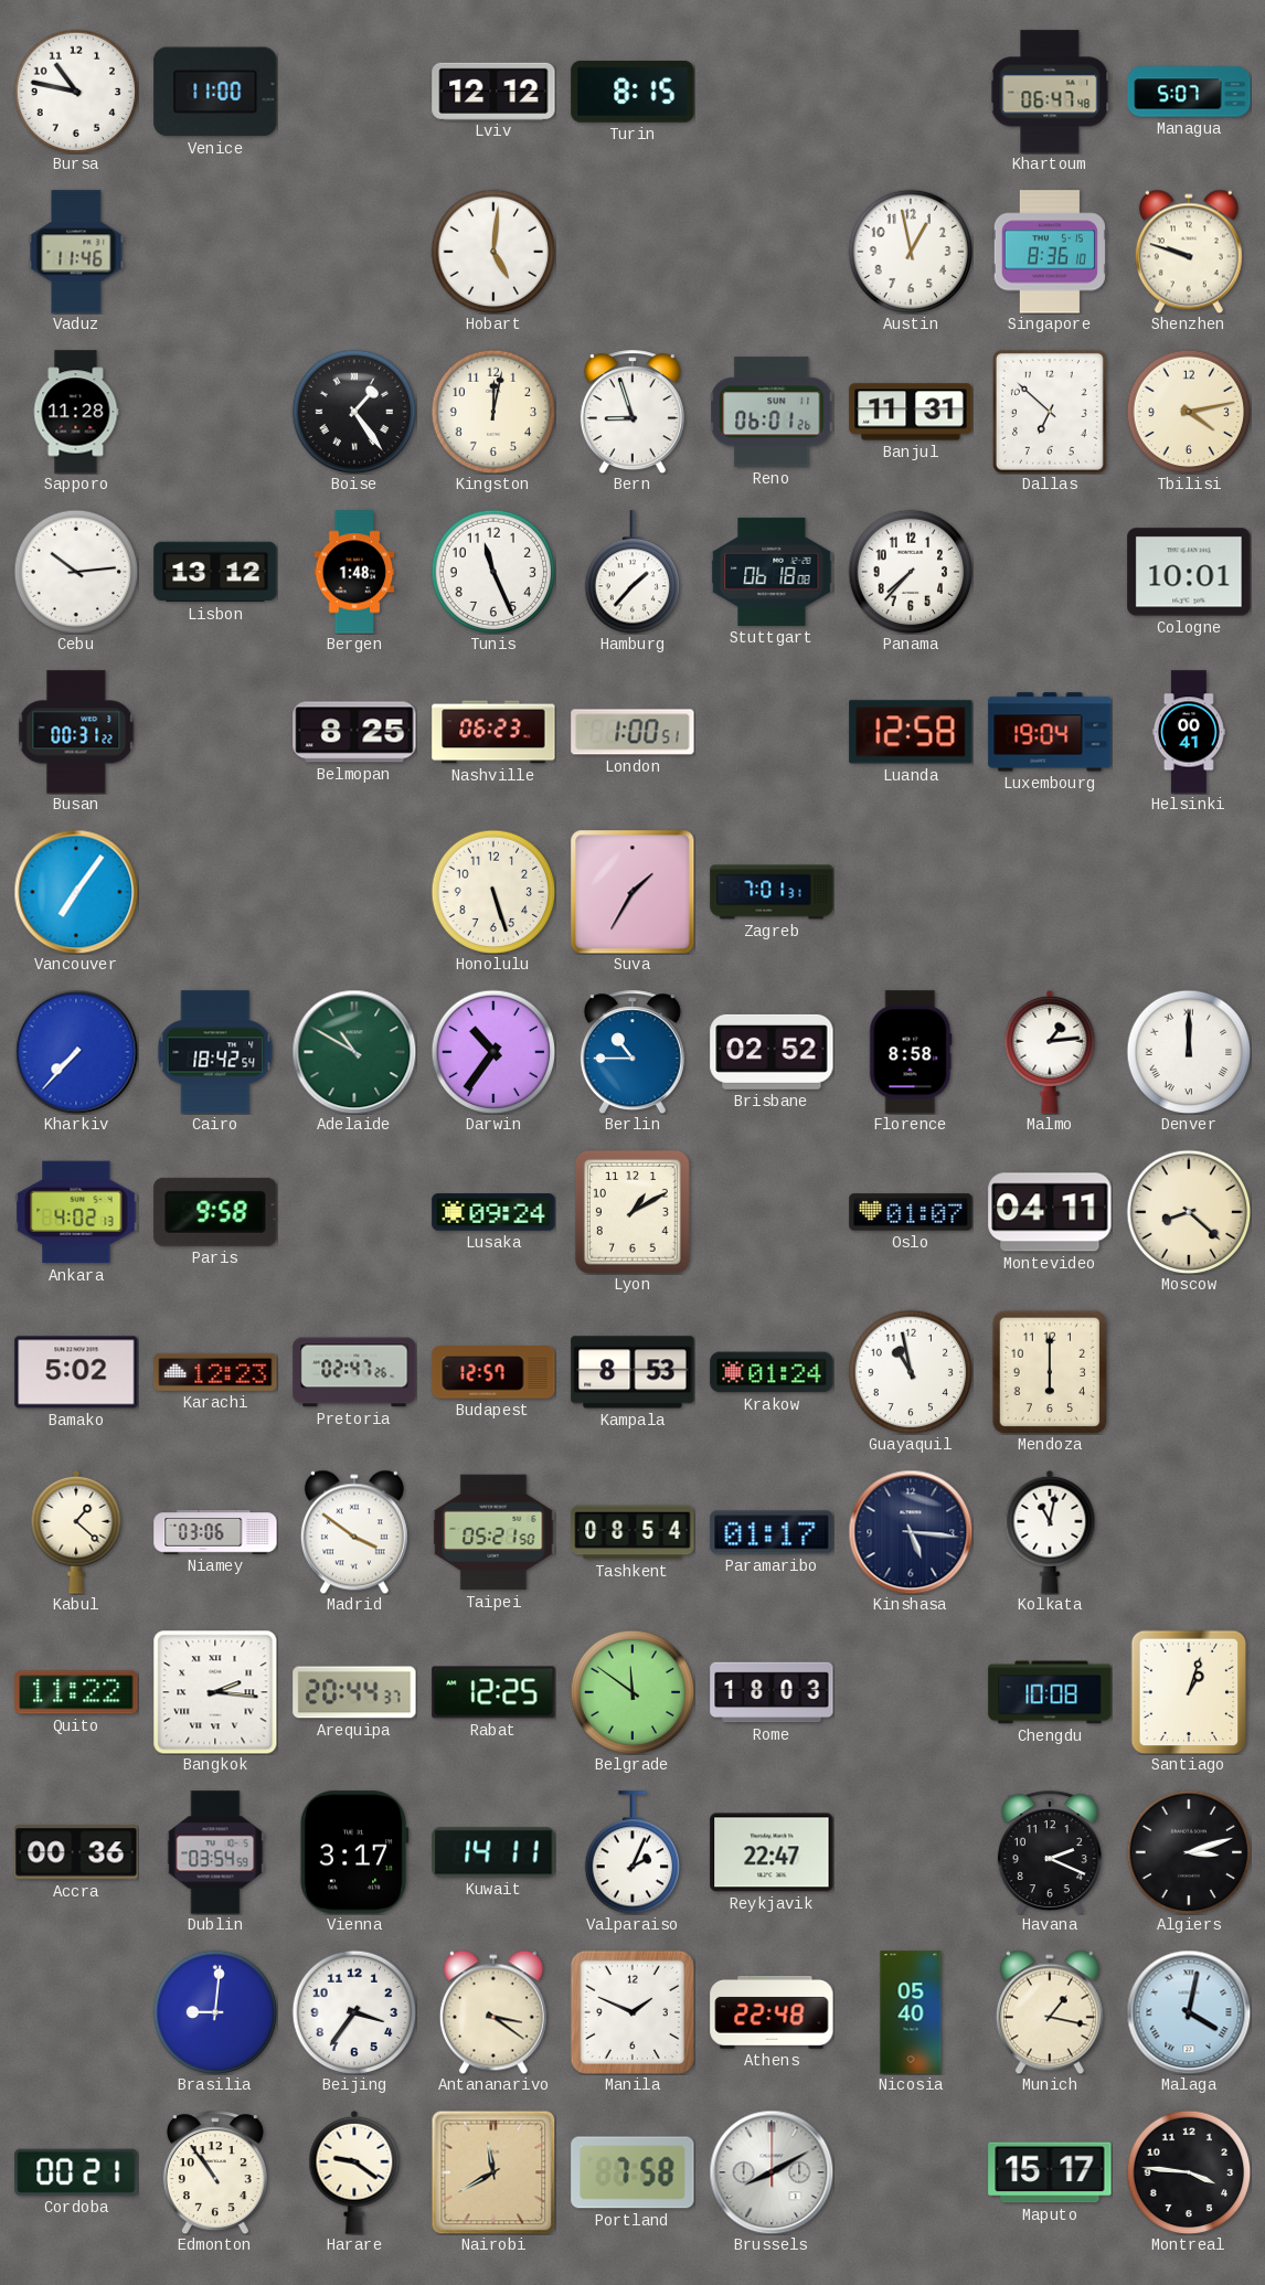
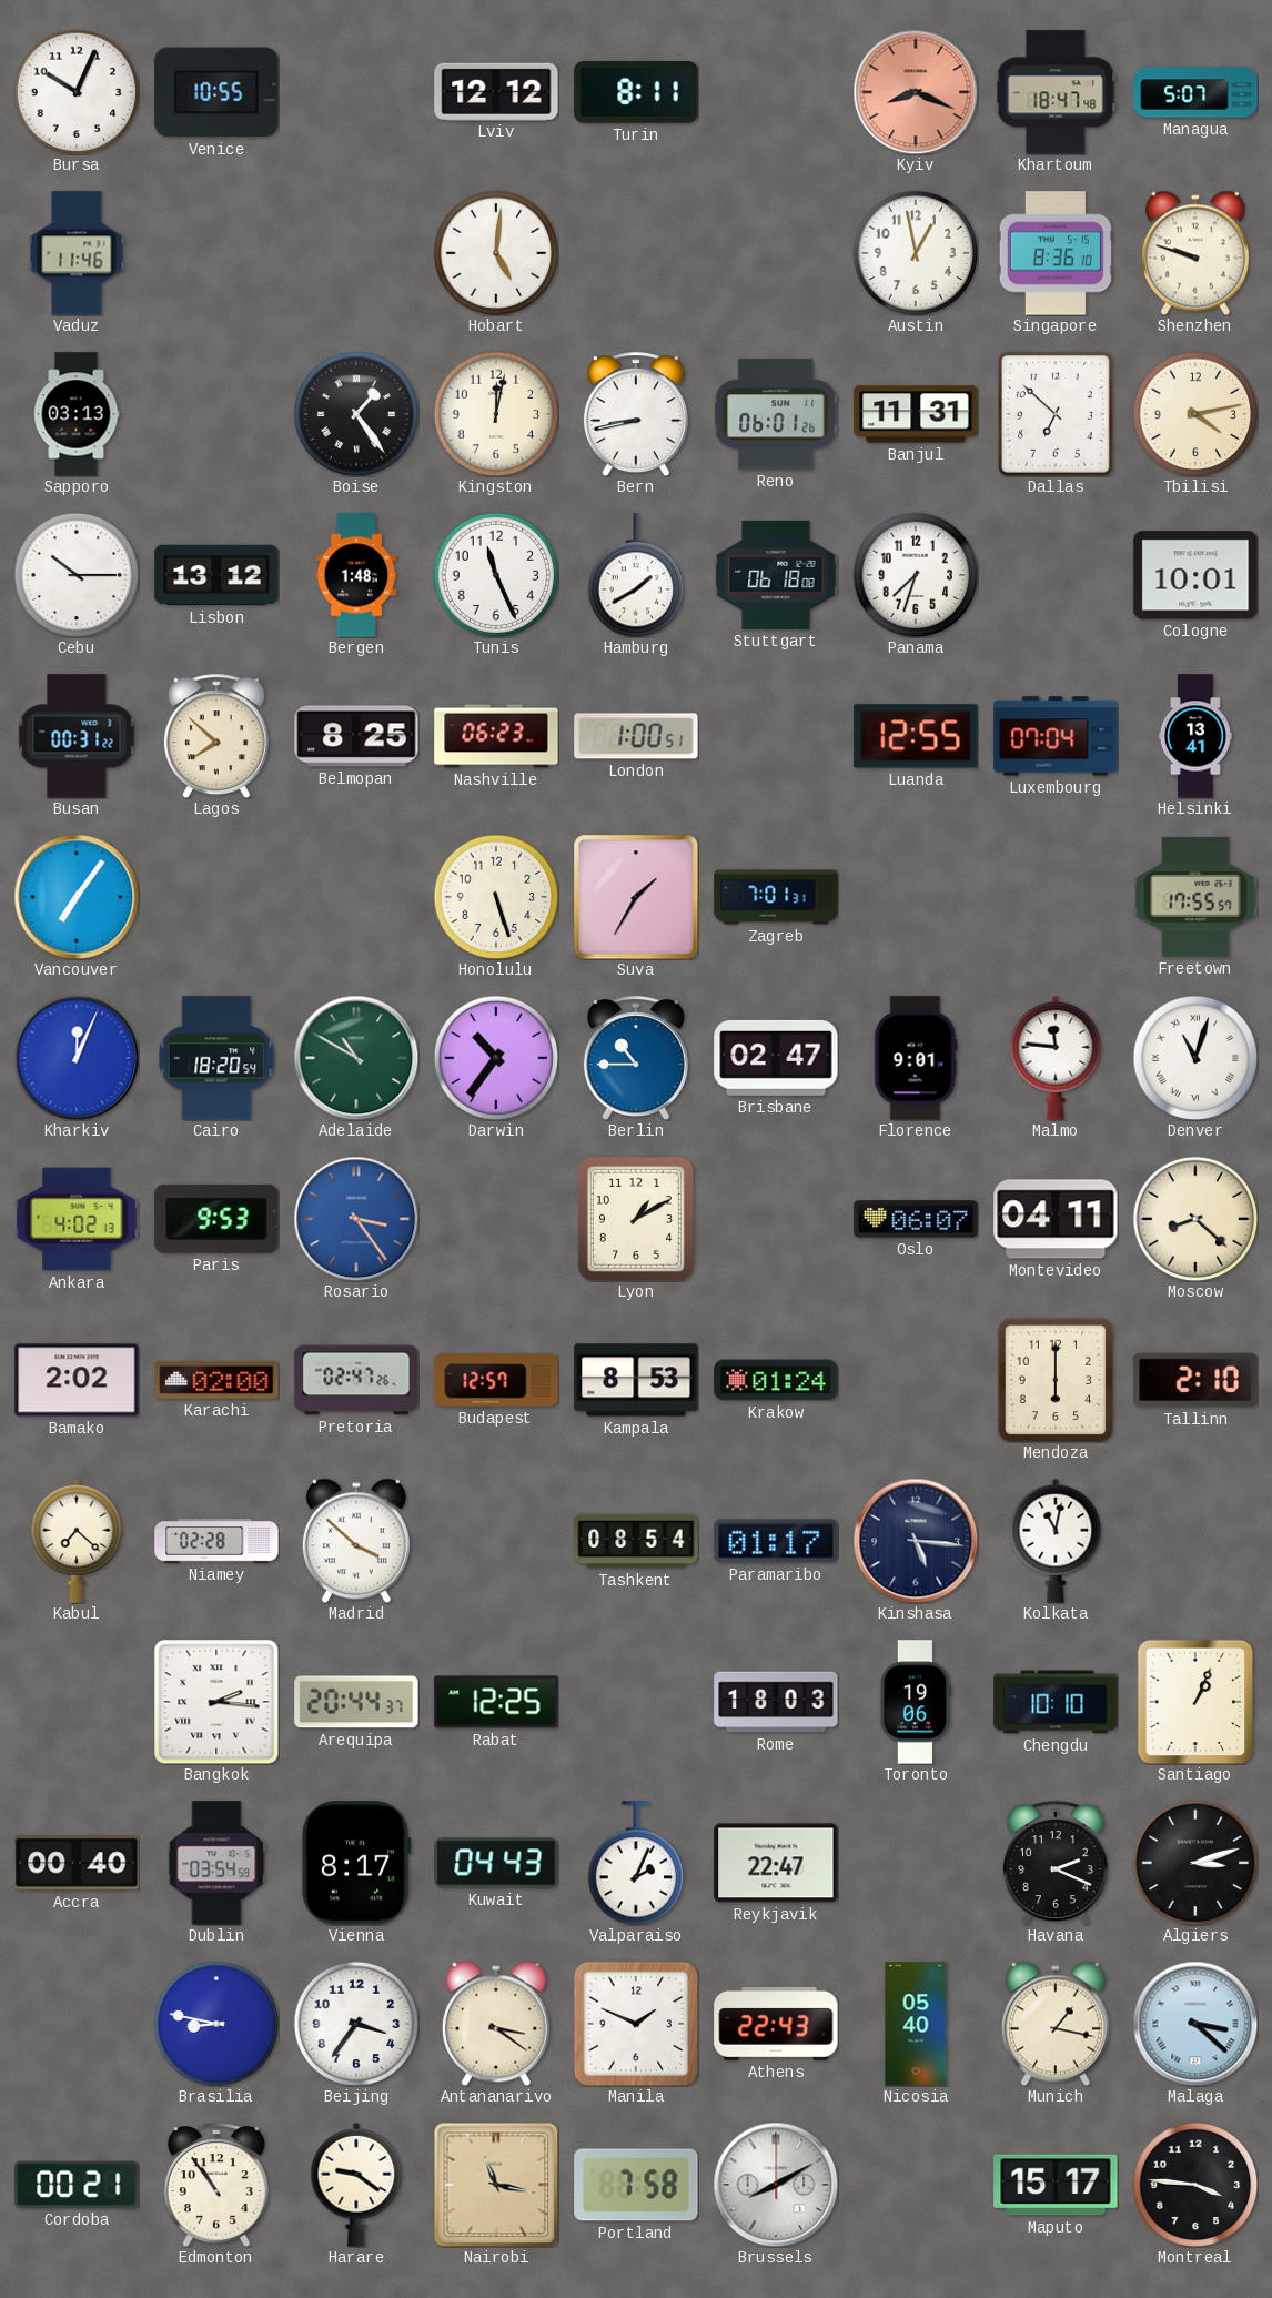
Bursa: 10:47 -> 10:04 (77, 92)
Venice: 11:00 -> 10:55 (216, 92)
Turin: 8:15 -> 8:11 (636, 92)
Kyiv: none -> 8:19 (916, 92)
Khartoum: 06:47 -> 18:47 (1056, 92)
Sapporo: 11:28 -> 03:13 (77, 414)
Bern: 8:57 -> 8:43 (636, 414)
Cebu: 10:14 -> 10:15 (77, 575)
Hamburg: 1:37 -> 1:40 (636, 575)
Panama: 7:37 -> 7:33 (916, 575)
Lagos: none -> 7:52 (216, 736)
Luanda: 12:58 -> 12:55 (916, 736)
Luxembourg: 19:04 -> 07:04 (1056, 736)
Helsinki: 00:41 -> 13:41 (1195, 736)
Freetown: none -> 17:55 (1195, 897)
Kharkiv: 7:37 -> 12:04 (77, 1058)
Cairo: 18:42 -> 18:20 (216, 1058)
Brisbane: 02:52 -> 02:47 (776, 1058)
Florence: 8:58 -> 9:01 (916, 1058)
Malmo: 1:14 -> 11:46 (1056, 1058)
Denver: 12:00 -> 11:03 (1195, 1058)
Paris: 9:58 -> 9:53 (216, 1219)
Rosario: none -> 3:24 (356, 1219)
Lusaka: 09:24 -> none (493, 1212)
Oslo: 01:07 -> 06:07 (916, 1219)
Bamako: 5:02 -> 2:02 (77, 1380)
Karachi: 12:23 -> 02:00 (216, 1380)
Guayaquil: 10:58 -> none (911, 1372)
Tallinn: none -> 2:10 (1195, 1380)
Kabul: 1:22 -> 7:22 (77, 1541)
Niamey: 03:06 -> 02:28 (216, 1541)
Madrid: 3:51 -> 3:52 (356, 1541)
Taipei: 05:21 -> none (493, 1532)
Quito: 11:22 -> none (76, 1692)
Belgrade: 11:51 -> none (632, 1692)
Toronto: none -> 19:06 (915, 1702)
Chengdu: 10:08 -> 10:10 (1056, 1702)
Santiago: 1:03 -> 1:04 (1195, 1702)
Accra: 00:36 -> 00:40 (77, 1863)
Vienna: 3:17 -> 8:17 (356, 1863)
Kuwait: 14:11 -> 04:43 (496, 1863)
Brasilia: 9:01 -> 8:47 (216, 2024)
Athens: 22:48 -> 22:43 (776, 2024)
Malaga: 4:02 -> 3:22 (1195, 2024)
Nairobi: 11:40 -> 11:17 (496, 2185)
